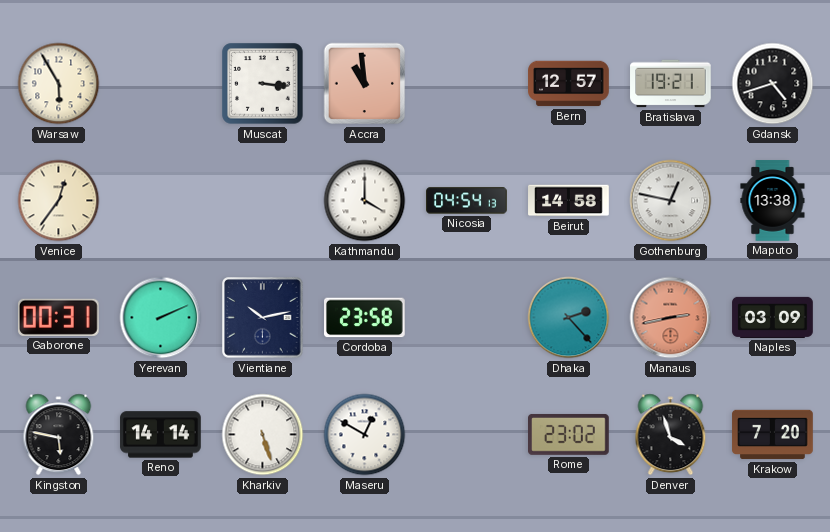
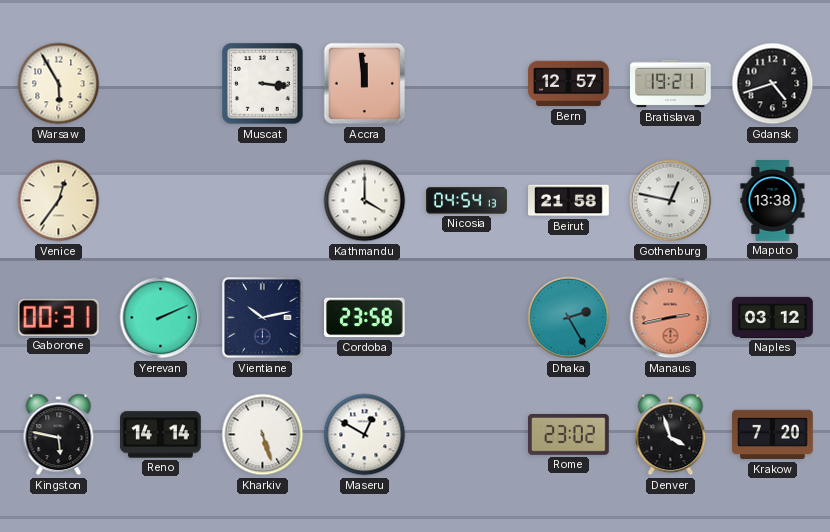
Accra: 10:59 -> 11:59 (365, 84)
Beirut: 14:58 -> 21:58 (569, 201)
Dhaka: 2:23 -> 2:25 (569, 318)
Naples: 03:09 -> 03:12 (773, 317)
